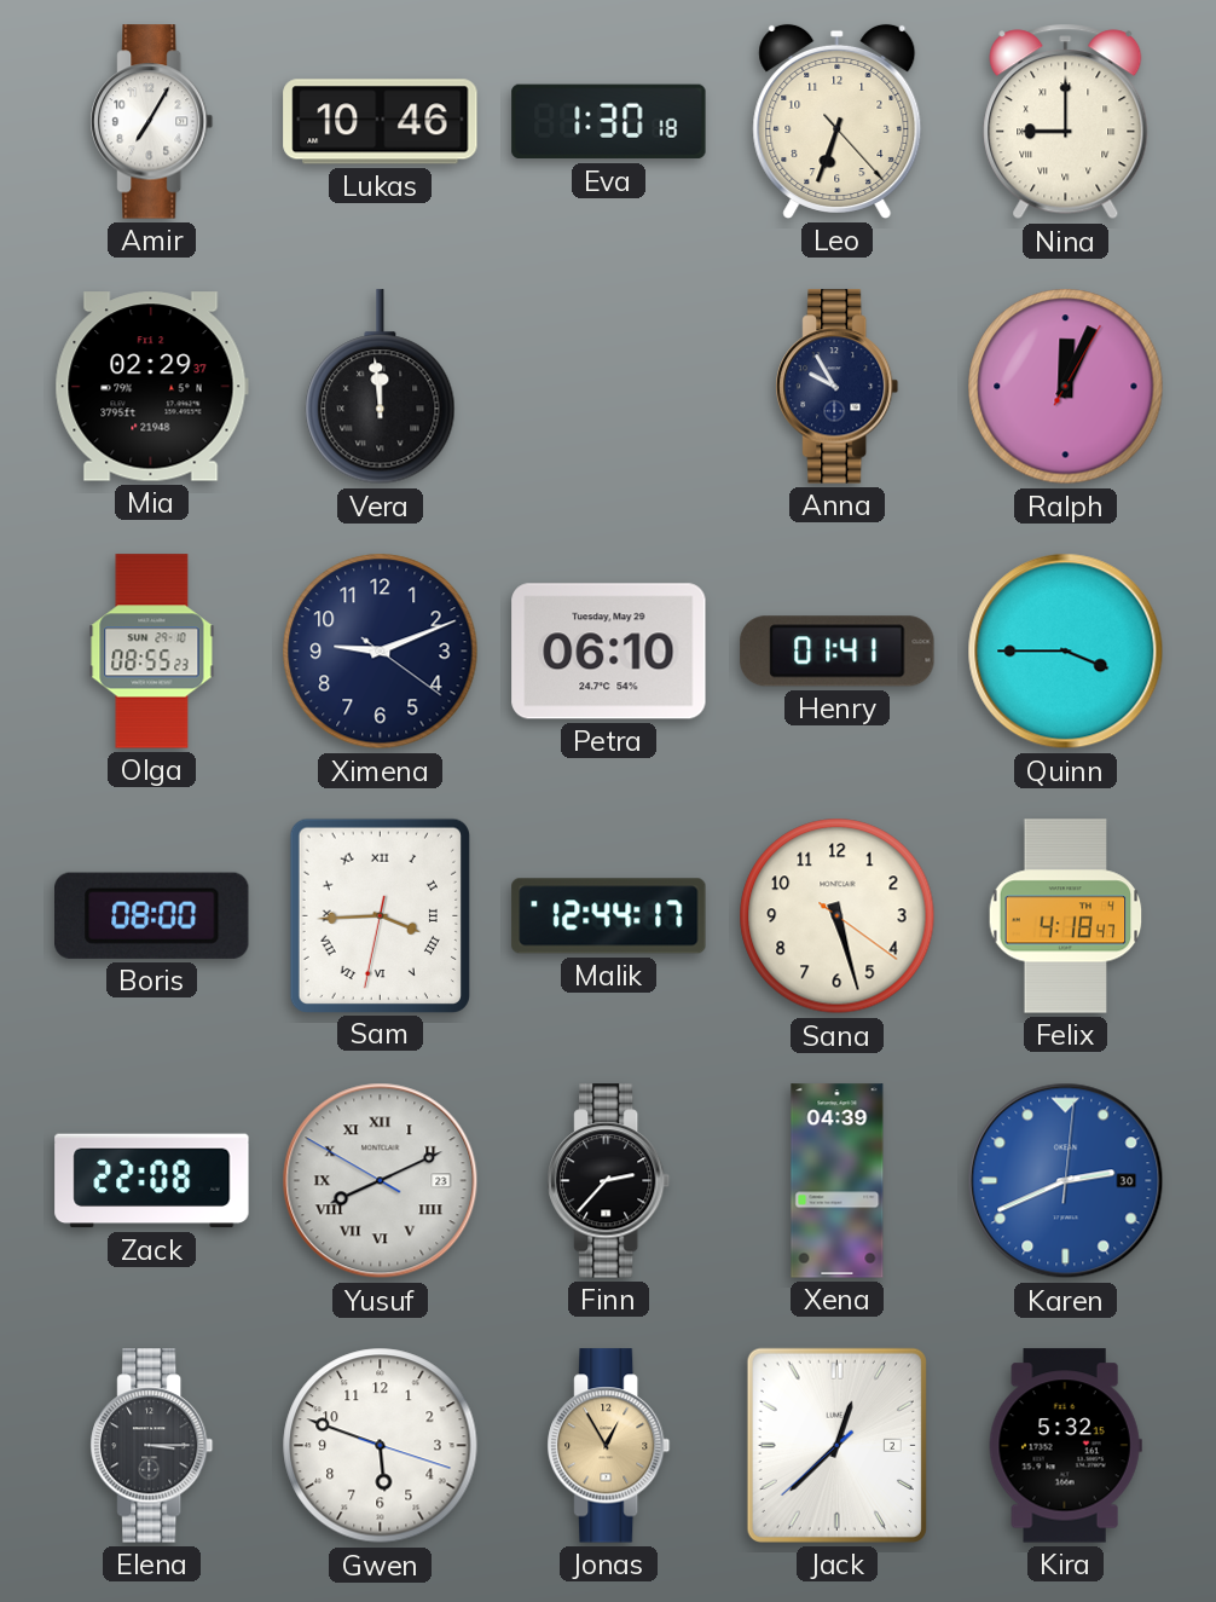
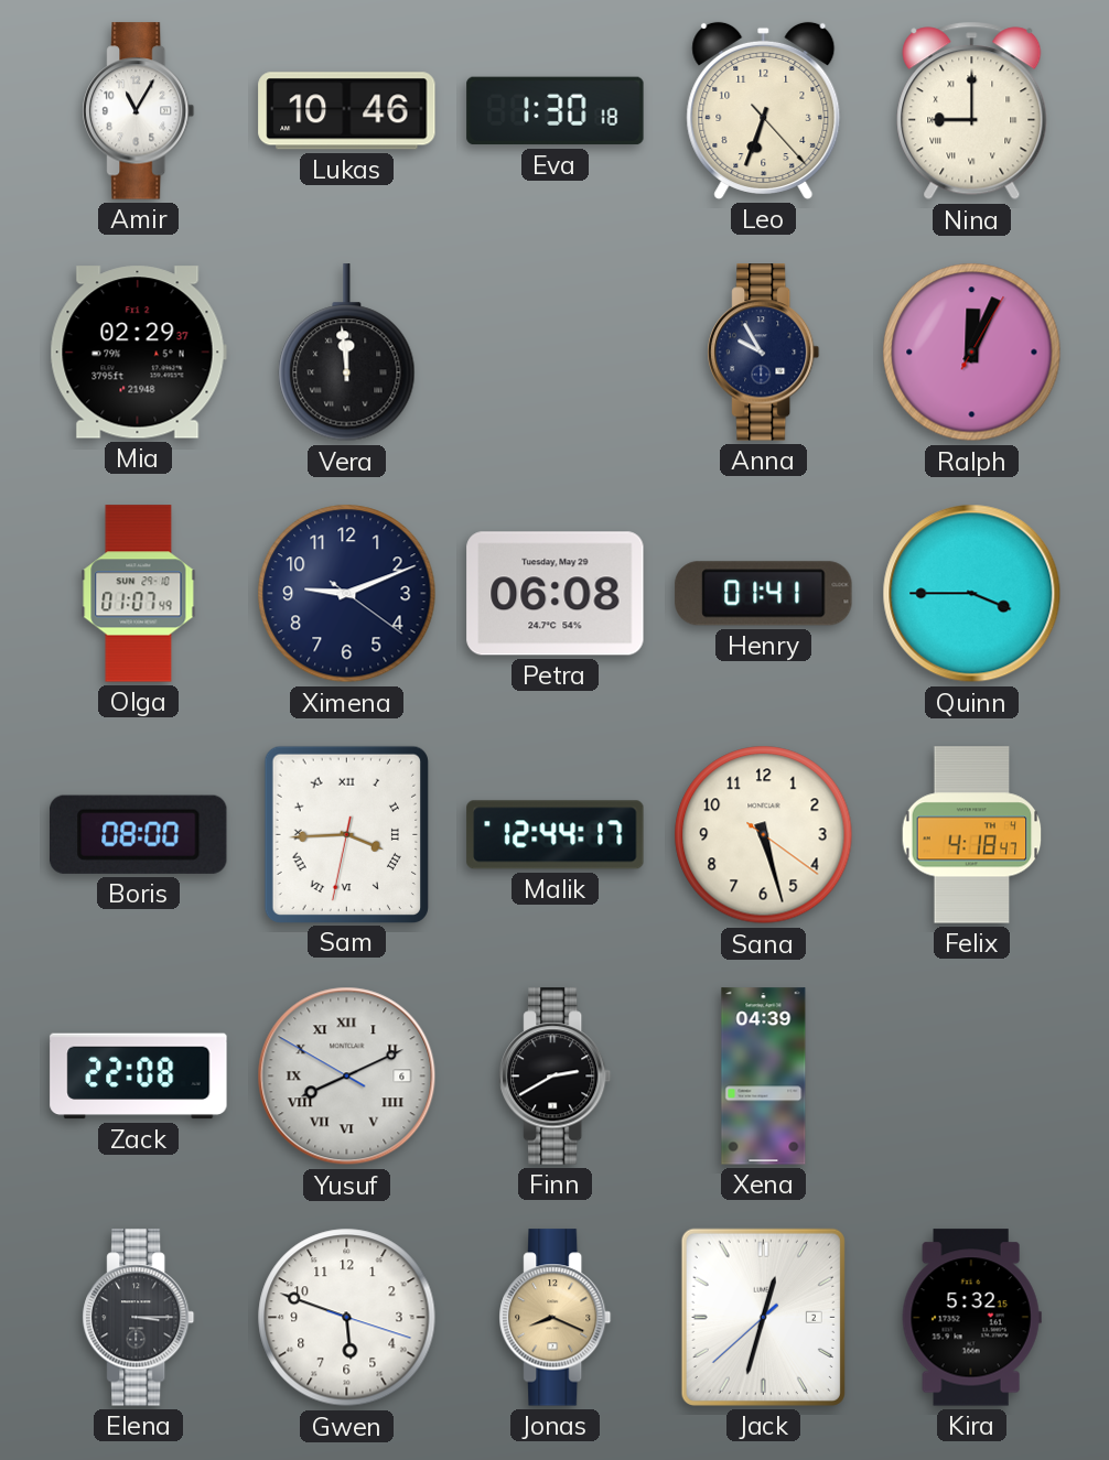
Amir: 7:05 -> 11:05 (139, 111)
Olga: 08:55 -> 01:07 (139, 594)
Petra: 06:10 -> 06:08 (556, 594)
Yusuf date: 23 -> 6 (347, 1077)
Finn: 2:37 -> 2:40 (556, 1077)
Karen: 2:41 -> none (1066, 1181)
Jonas: 12:55 -> 8:19 (556, 1318)
Jack: 12:37 -> 12:32 (763, 1317)
